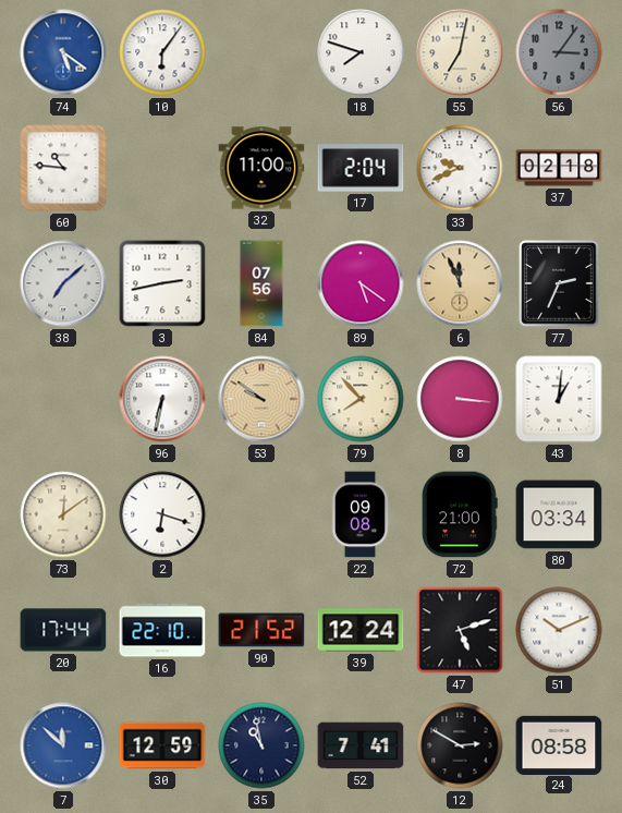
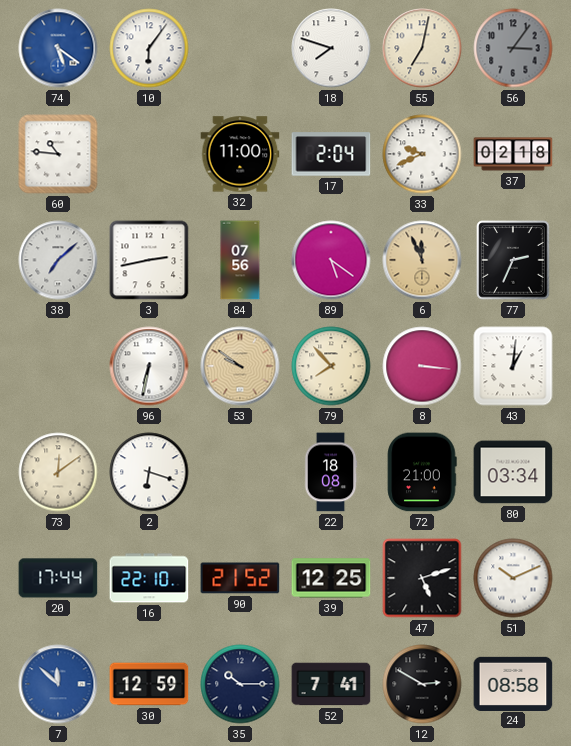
22: 09:08 -> 18:08 (331, 472)
39: 12:24 -> 12:25 (331, 578)
35: 10:58 -> 10:15 (240, 684)
